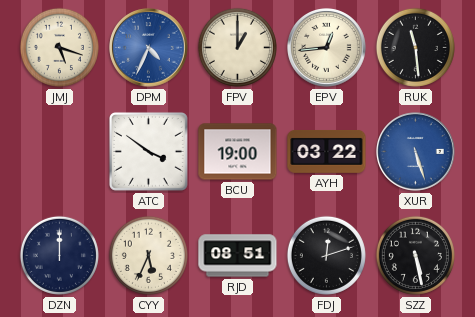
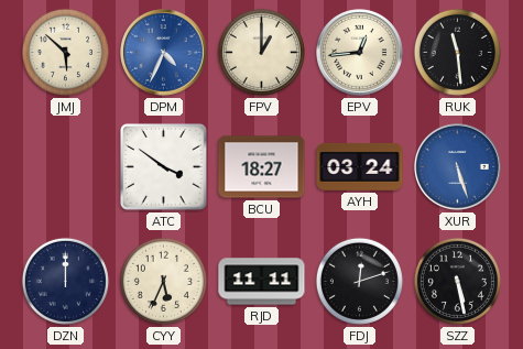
JMJ: 5:18 -> 5:52 (65, 52)
BCU: 19:00 -> 18:27 (262, 167)
AYH: 03:22 -> 03:24 (360, 166)
RJD: 08:51 -> 11:11 (262, 282)
